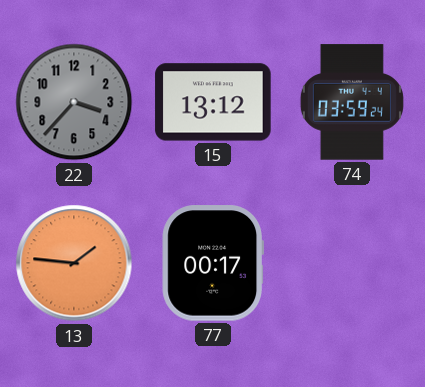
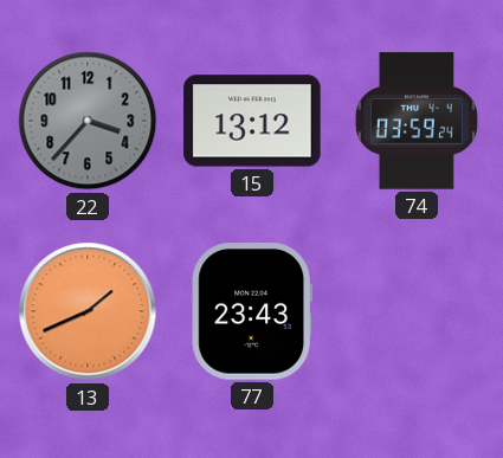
13: 1:46 -> 1:41 (88, 311)
77: 00:17 -> 23:43 (251, 311)
